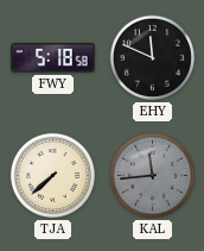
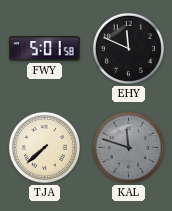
FWY: 5:18 -> 5:01 (45, 49)
KAL: 11:44 -> 11:48 (128, 147)
